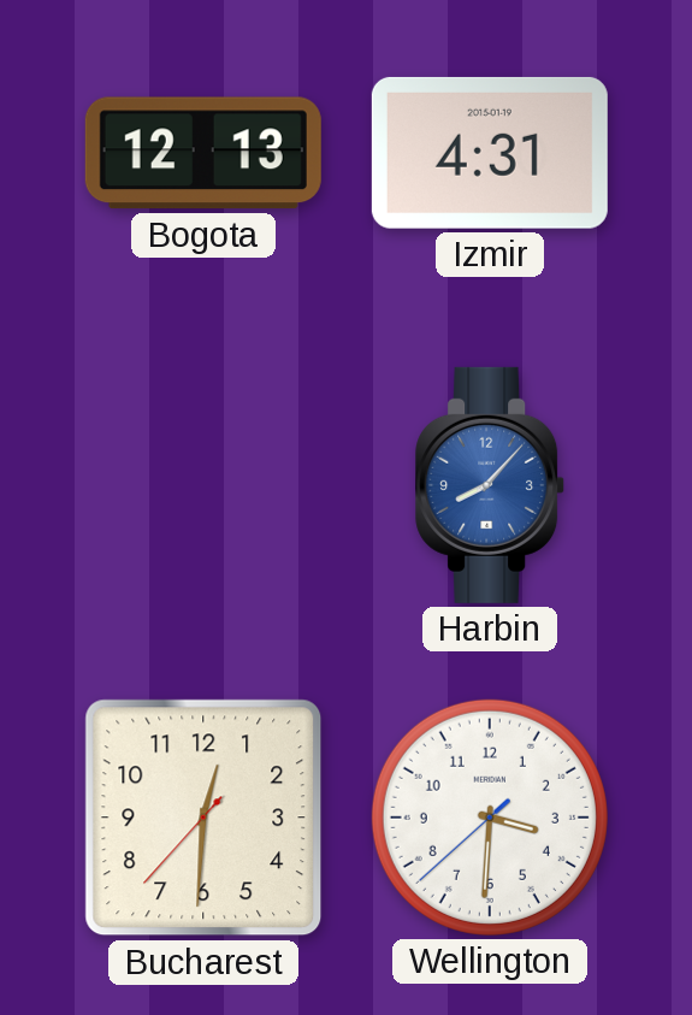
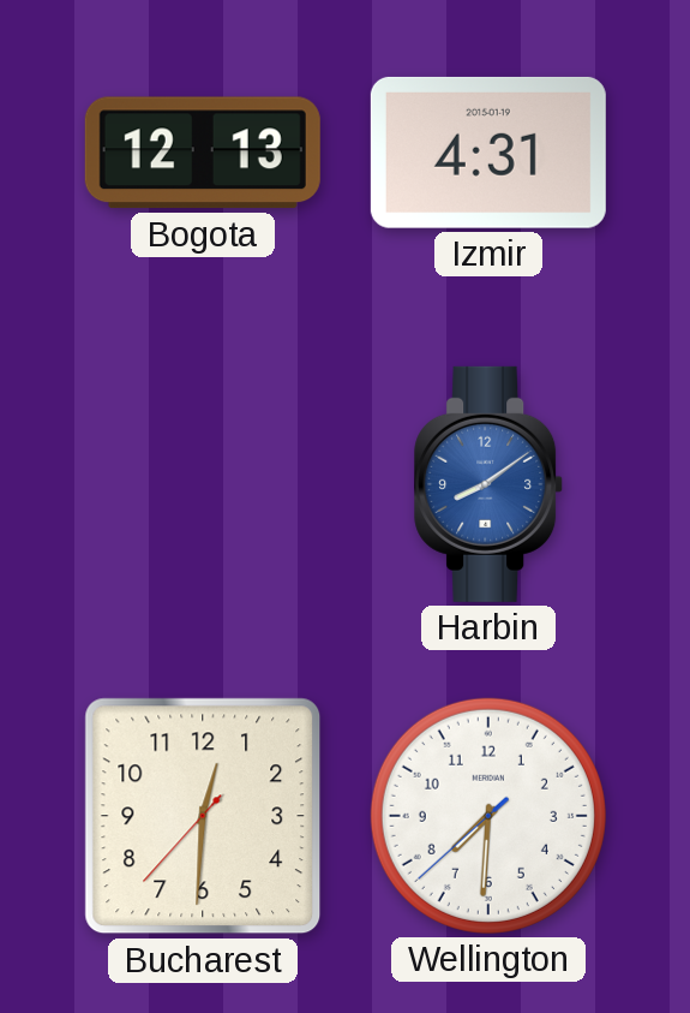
Harbin: 8:07 -> 8:09 (490, 484)
Wellington: 3:30 -> 7:30 (488, 816)
